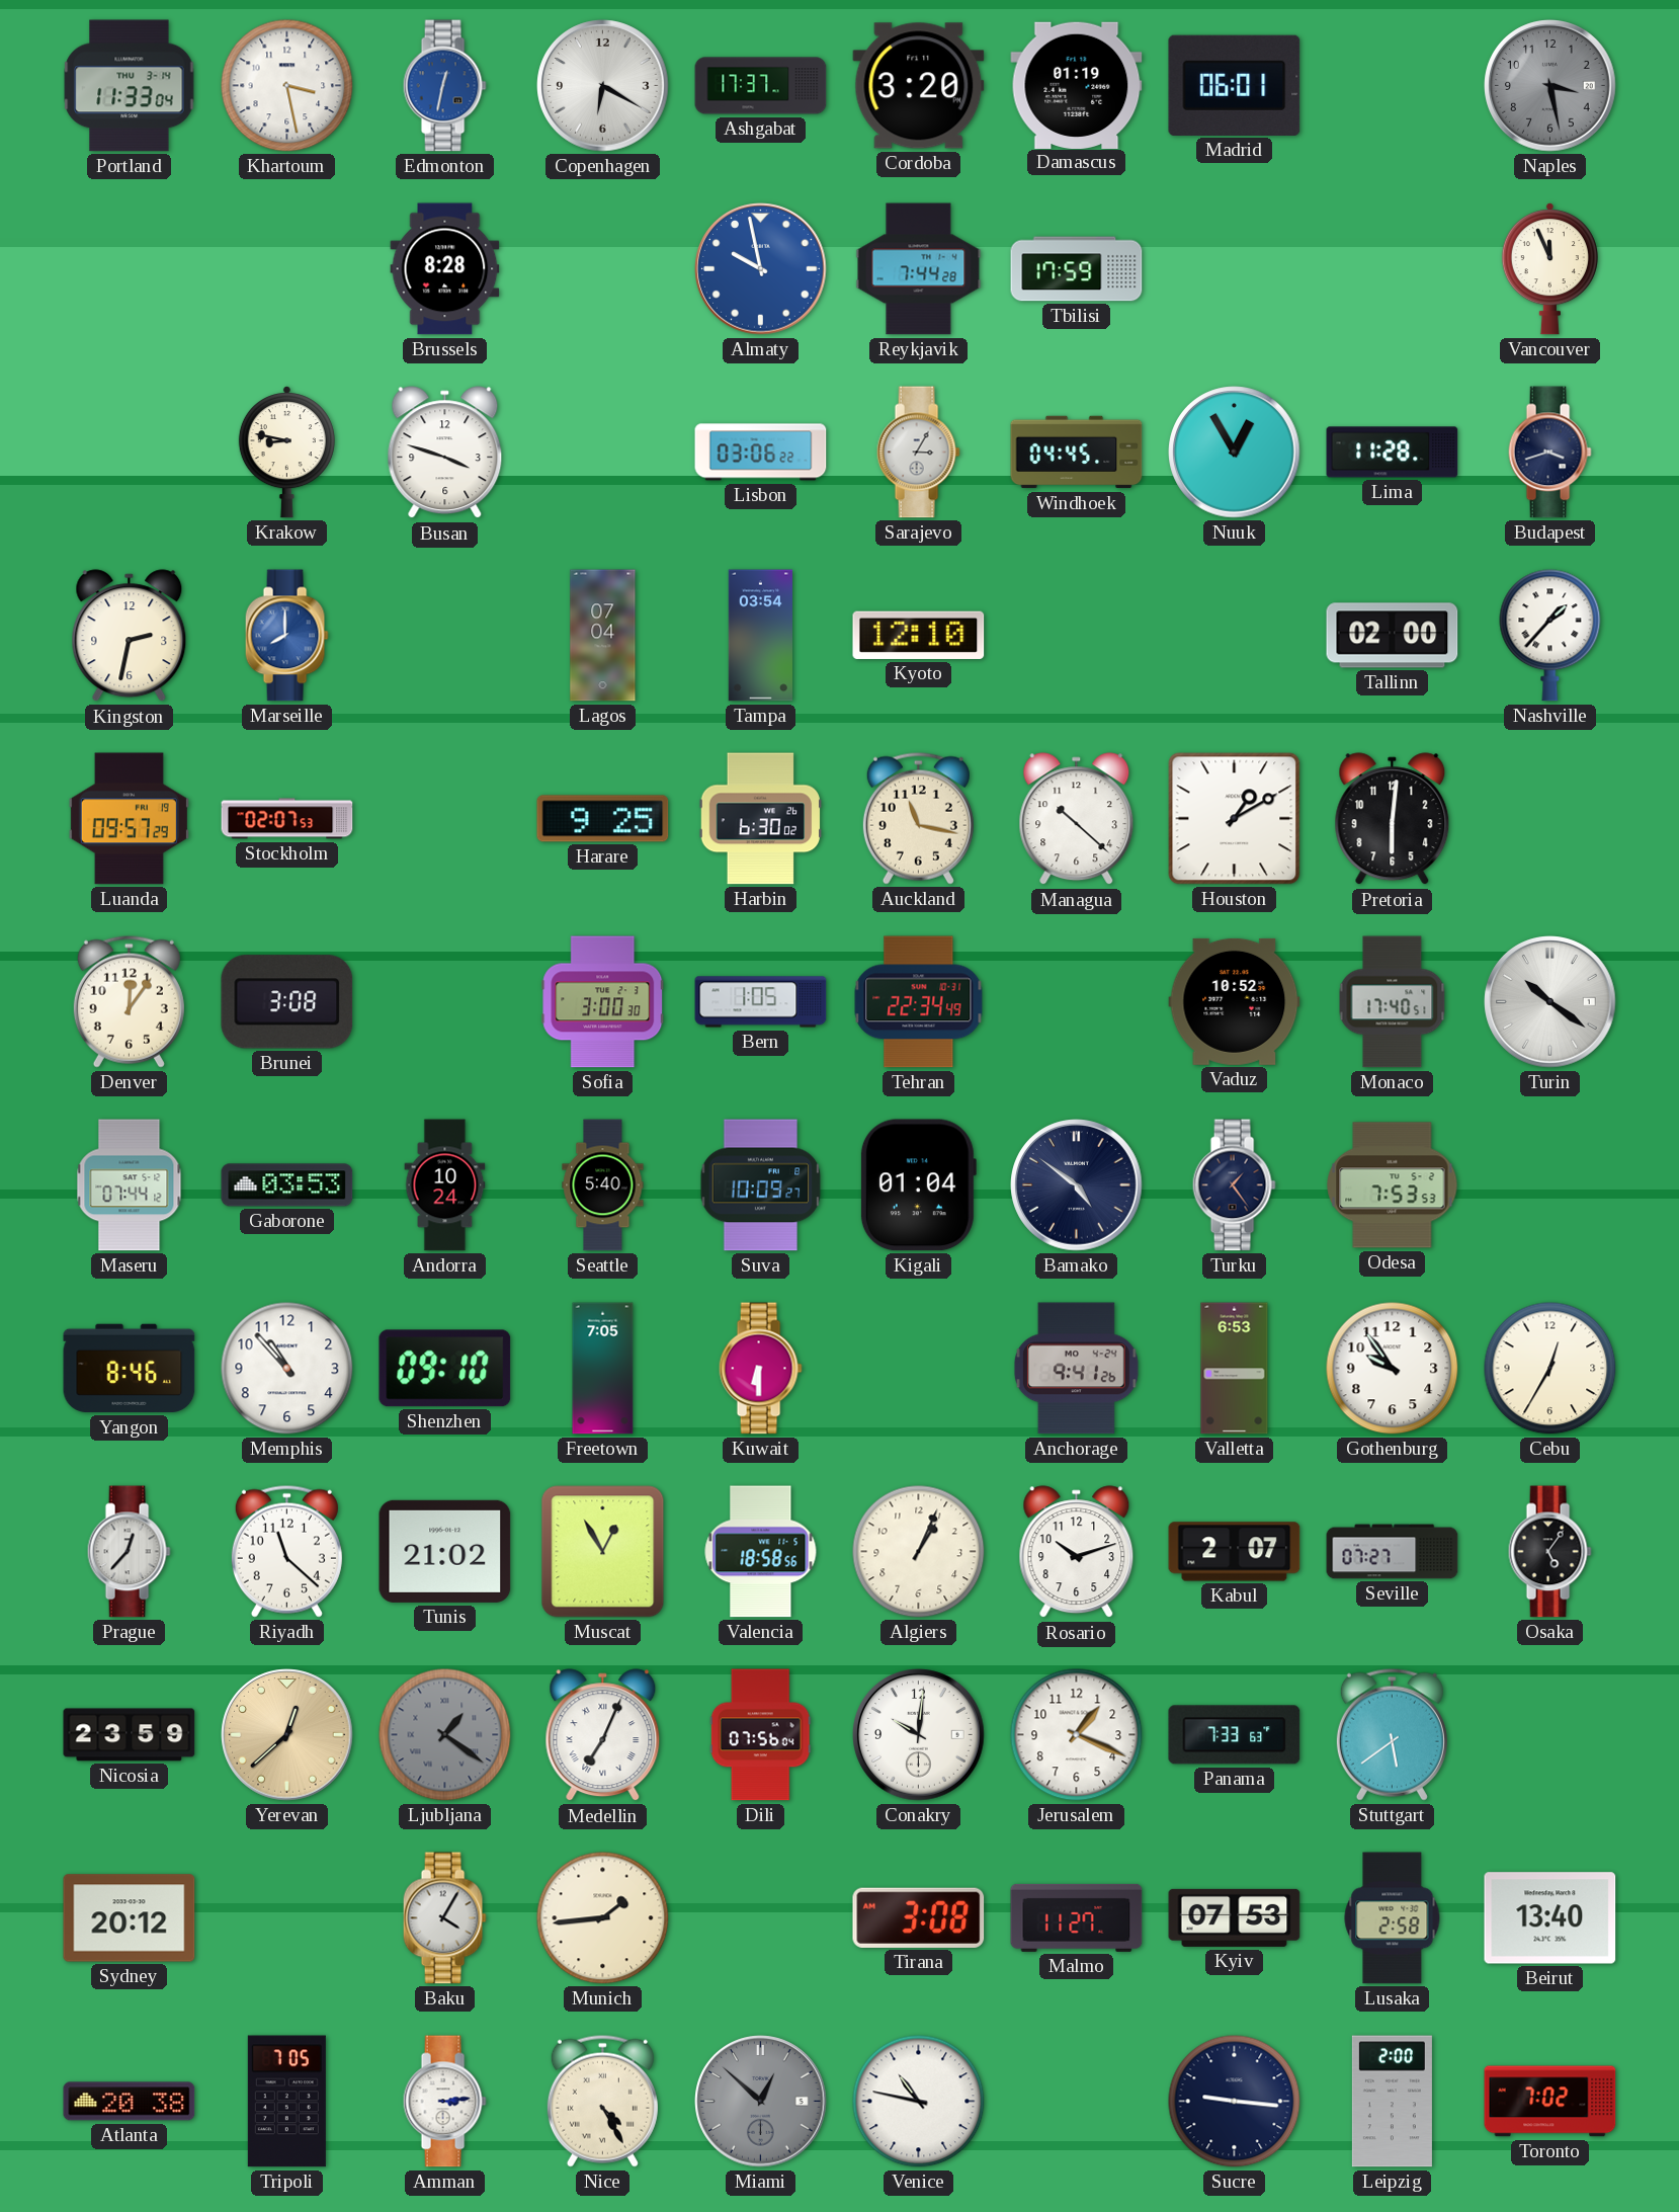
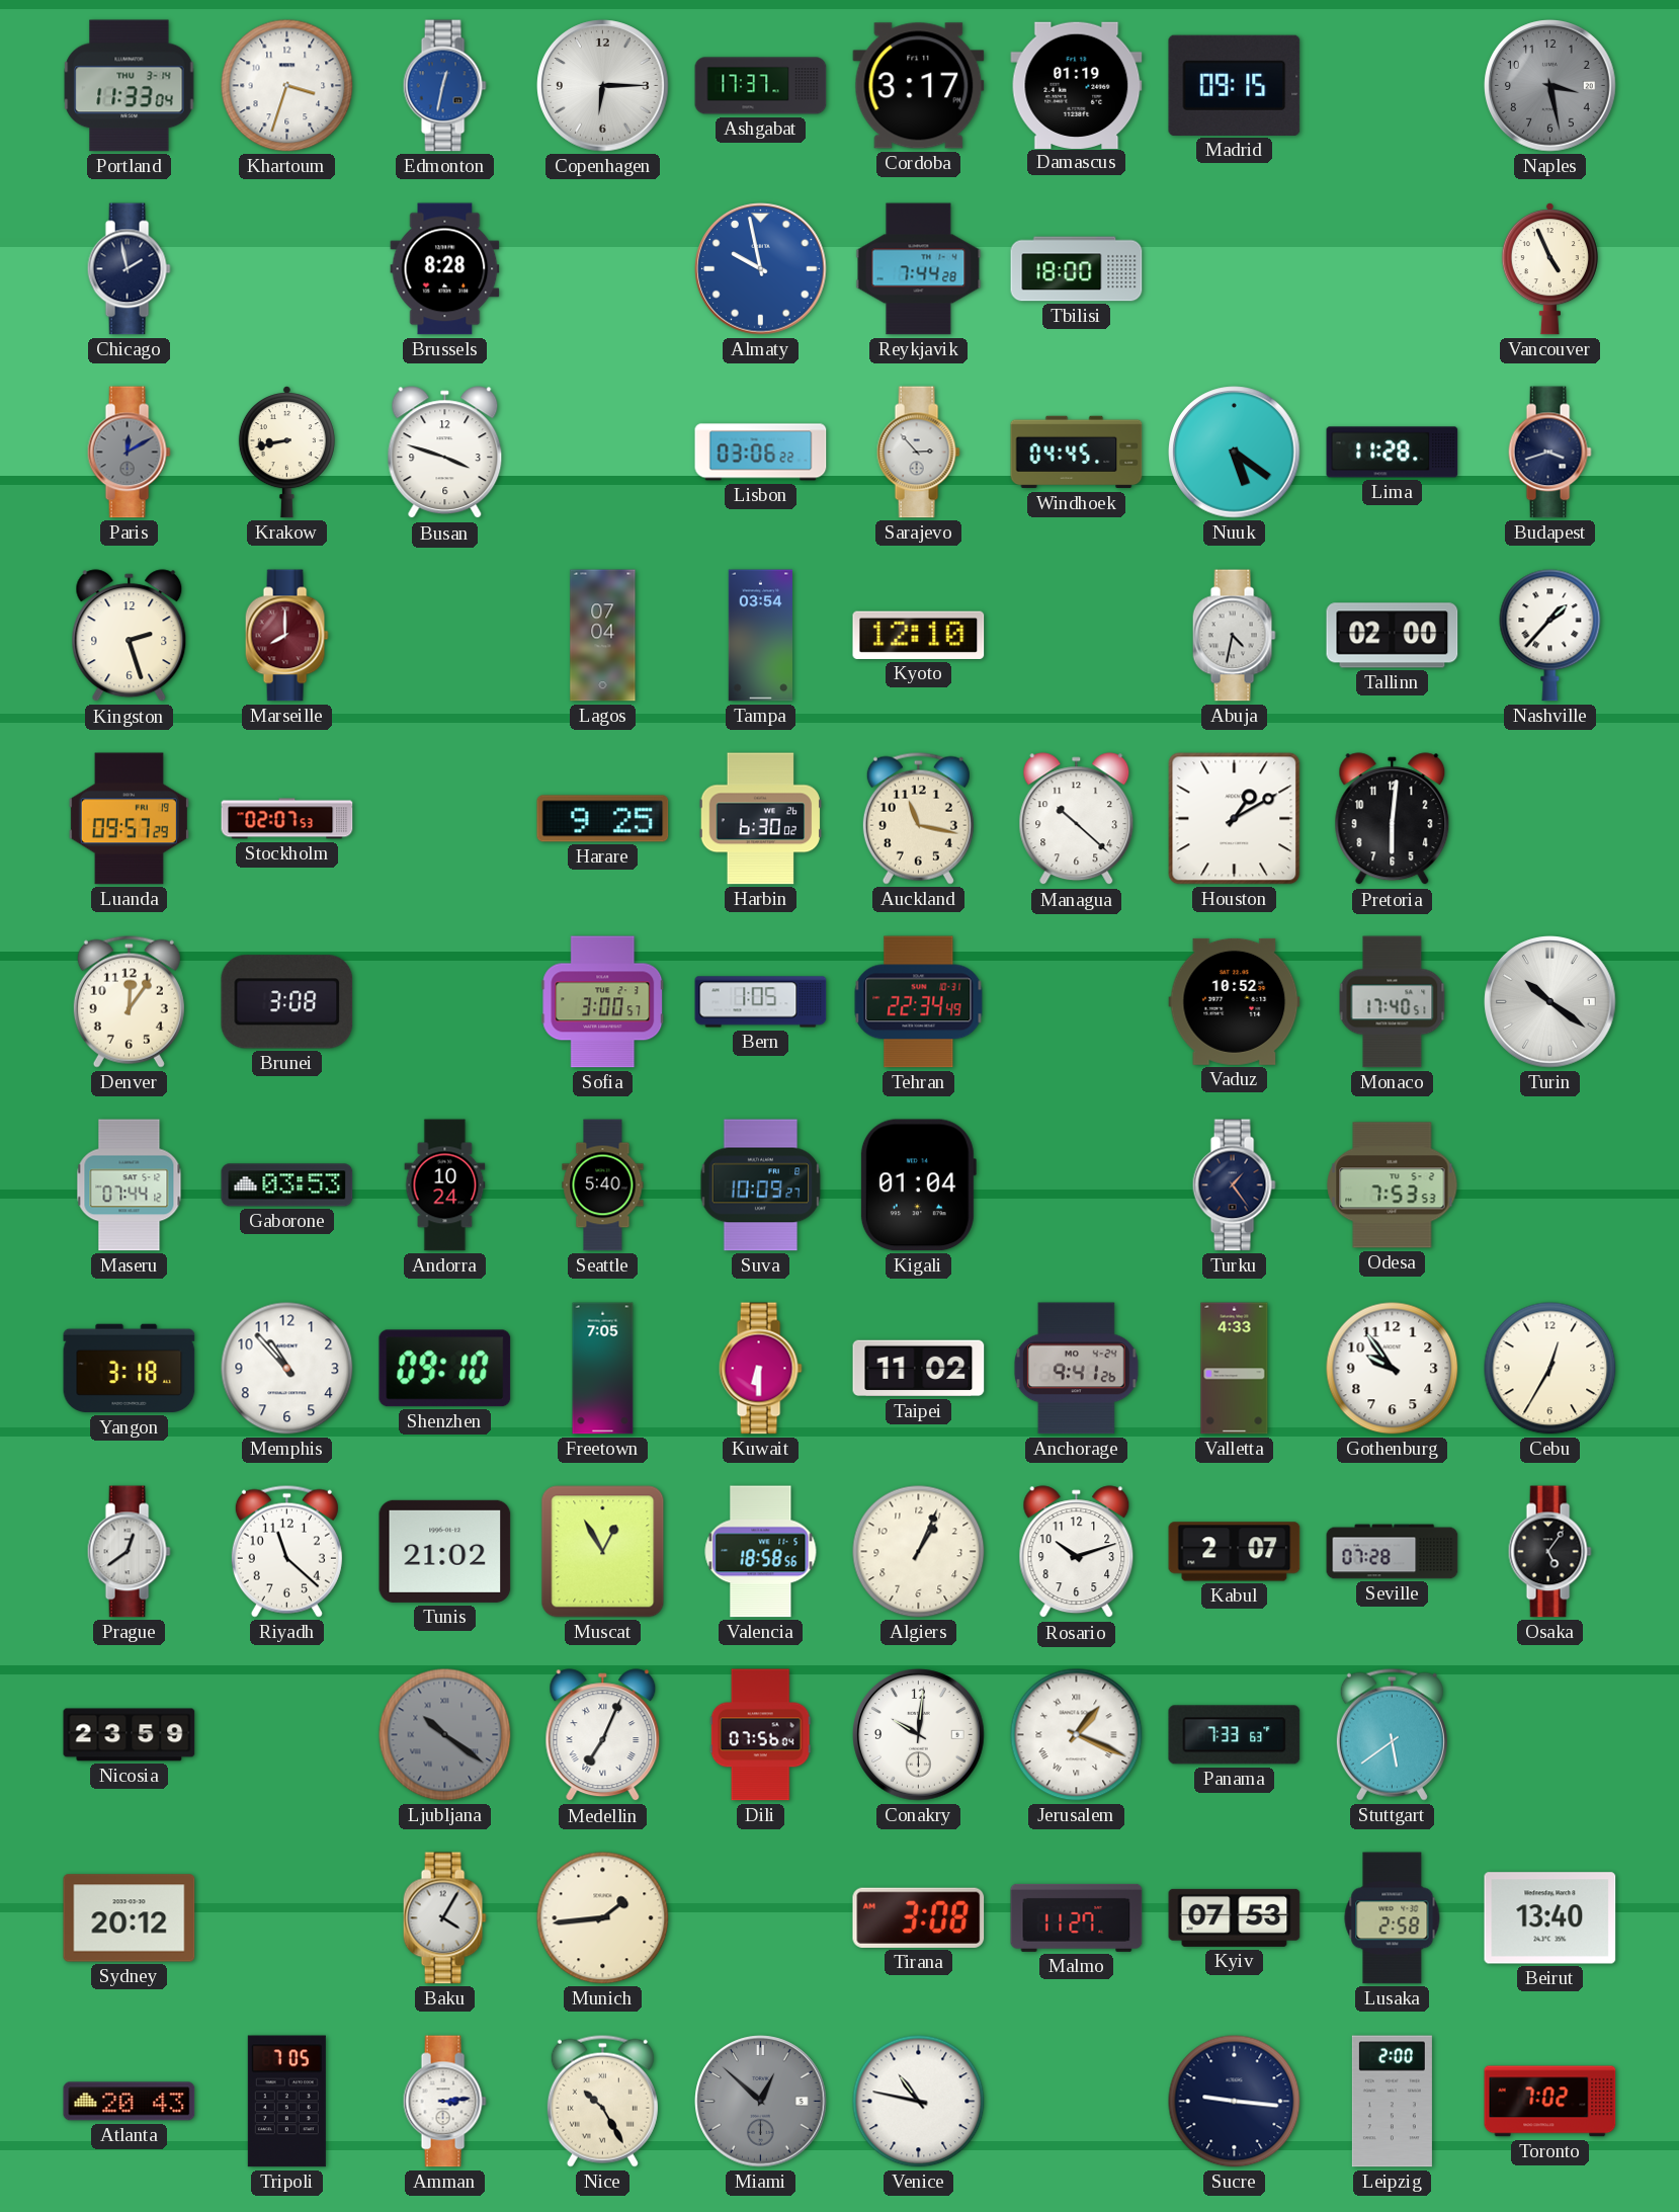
Khartoum: 3:28 -> 3:33 (287, 86)
Copenhagen: 6:20 -> 6:15 (603, 86)
Cordoba: 3:20 -> 3:17 (919, 86)
Madrid: 06:01 -> 09:15 (1235, 85)
Chicago: none -> 1:58 (129, 269)
Tbilisi: 17:59 -> 18:00 (1077, 269)
Vancouver: 11:56 -> 4:56 (1549, 269)
Paris: none -> 12:10 (129, 453)
Krakow: 8:47 -> 8:43 (286, 453)
Sarajevo: 3:05 -> 2:53 (918, 453)
Nuuk: 12:55 -> 5:21 (1235, 453)
Kingston: 2:32 -> 2:27 (130, 636)
Marseille dial: blue -> burgundy (286, 636)
Abuja: none -> 4:32 (1234, 636)
Sofia: 3:00:30 -> 3:00:57 (603, 1002)
Bamako: 4:51 -> none (1077, 1185)
Yangon: 8:46 -> 3:18 (130, 1369)
Taipei: none -> 11:02 (919, 1369)
Valletta: 6:53 -> 4:33 (1235, 1369)
Prague: 12:37 -> 12:39 (129, 1552)
Seville: 07:27 -> 07:28 (1393, 1552)
Yerevan: 12:38 -> none (287, 1735)
Ljubljana: 1:21 -> 10:21 (445, 1735)
Jerusalem numerals: Arabic -> Roman (1077, 1735)
Atlanta: 20:38 -> 20:43 (130, 2102)
Nice: 4:25 -> 10:25 (602, 2101)
